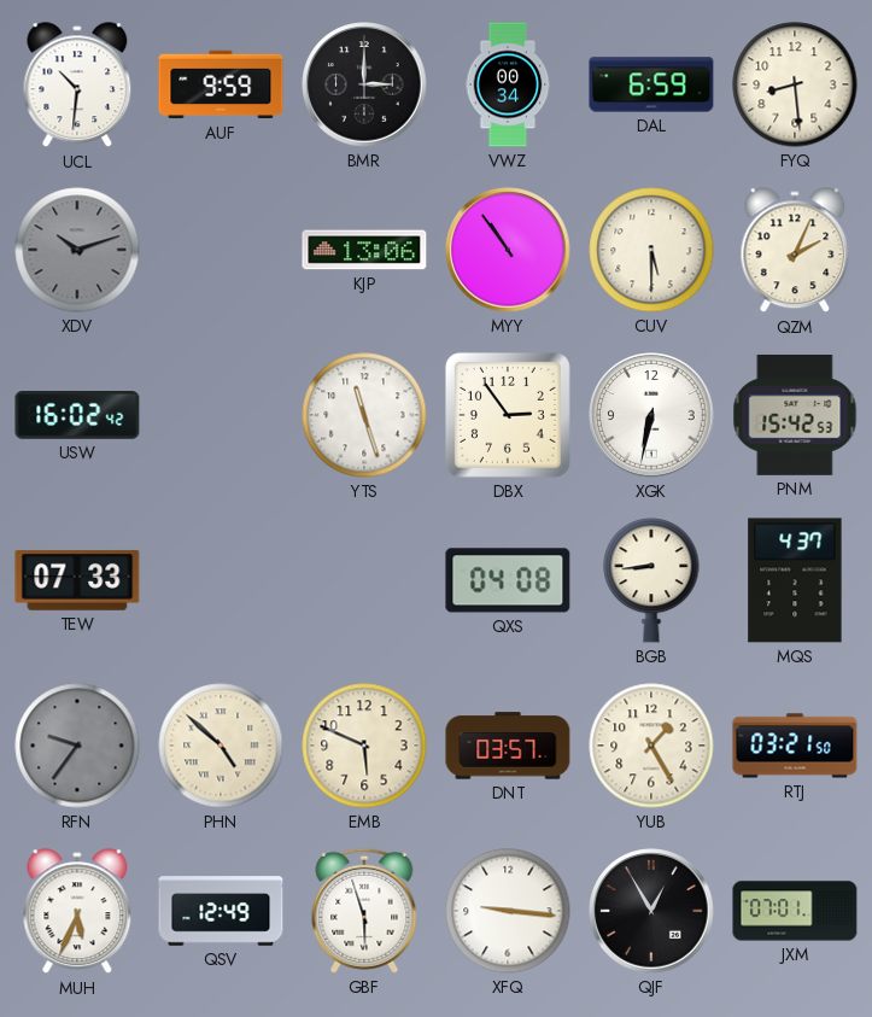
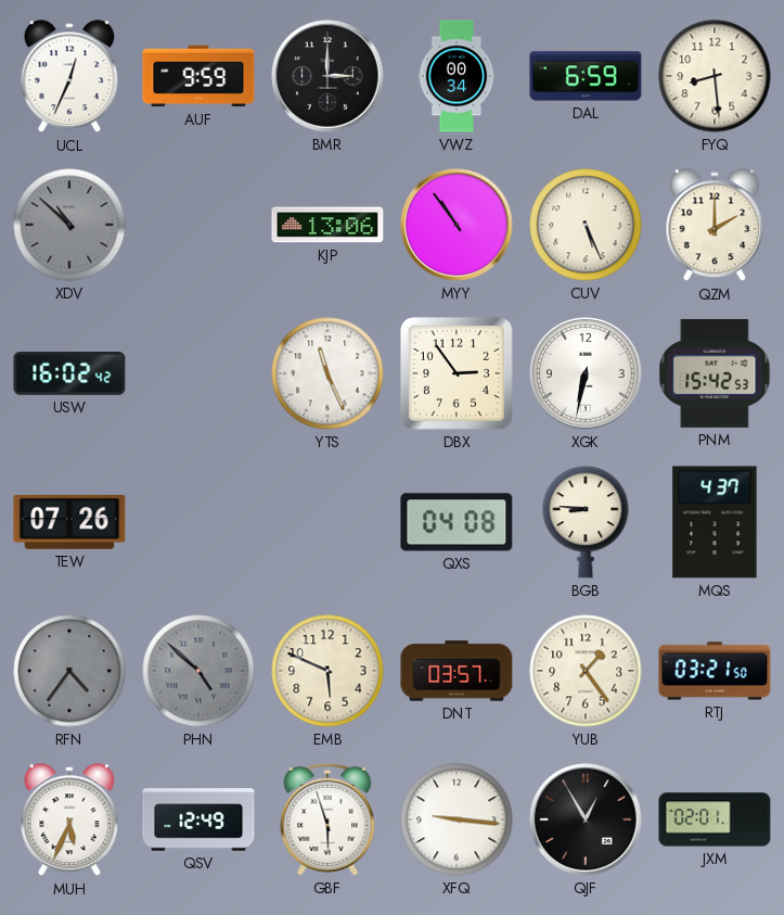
UCL: 10:31 -> 12:34 (69, 77)
XDV: 10:12 -> 10:52 (69, 225)
CUV: 5:30 -> 5:26 (586, 225)
QZM: 2:04 -> 2:00 (715, 226)
YTS: 11:27 -> 11:26 (327, 373)
TEW: 07:33 -> 07:26 (69, 522)
BGB: 8:44 -> 8:46 (586, 522)
RFN: 9:36 -> 4:36 (69, 671)
PHN dial: cream -> grey (198, 671)
YUB: 1:25 -> 1:24 (586, 671)
JXM: 07:01 -> 02:01 (715, 819)
